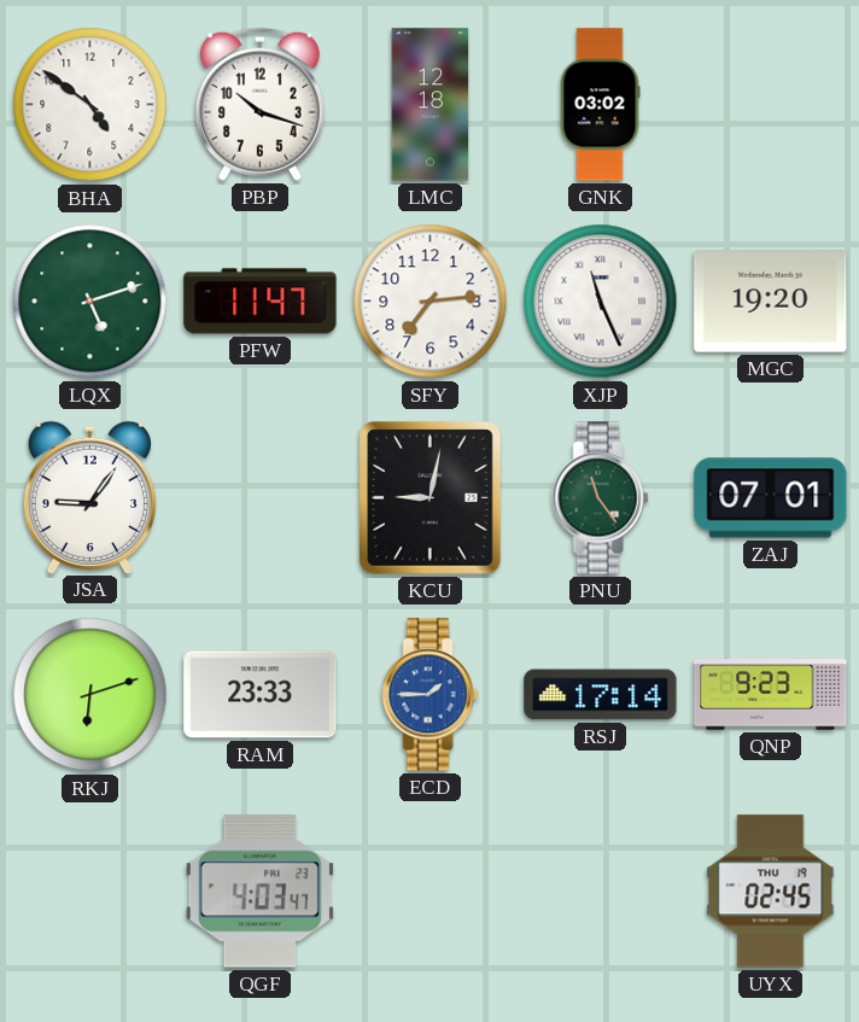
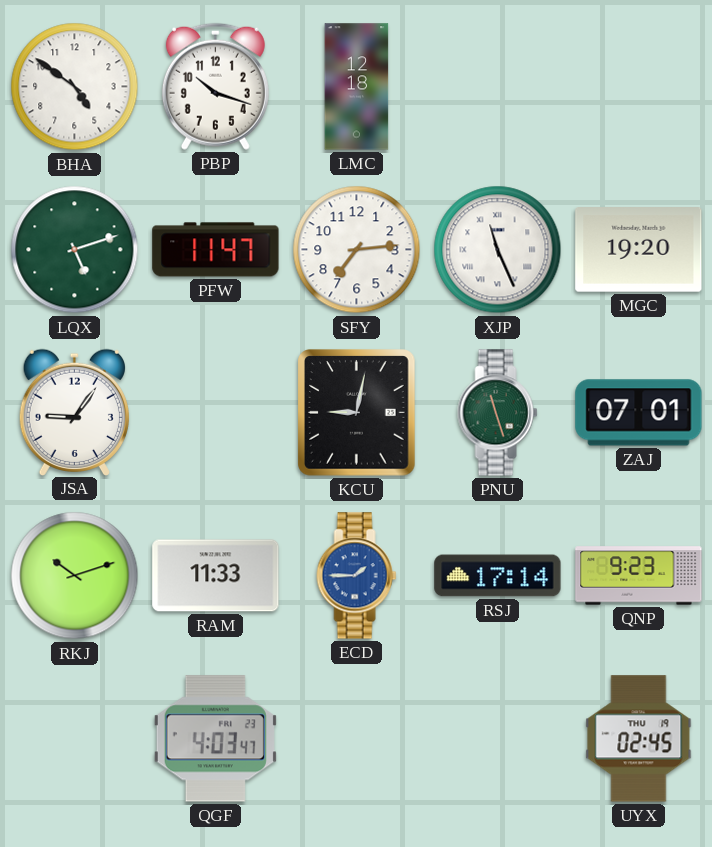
GNK: 03:02 -> none (600, 105)
PNU: 11:24 -> 11:27 (498, 413)
RKJ: 6:12 -> 10:12 (75, 576)
RAM: 23:33 -> 11:33 (216, 576)
